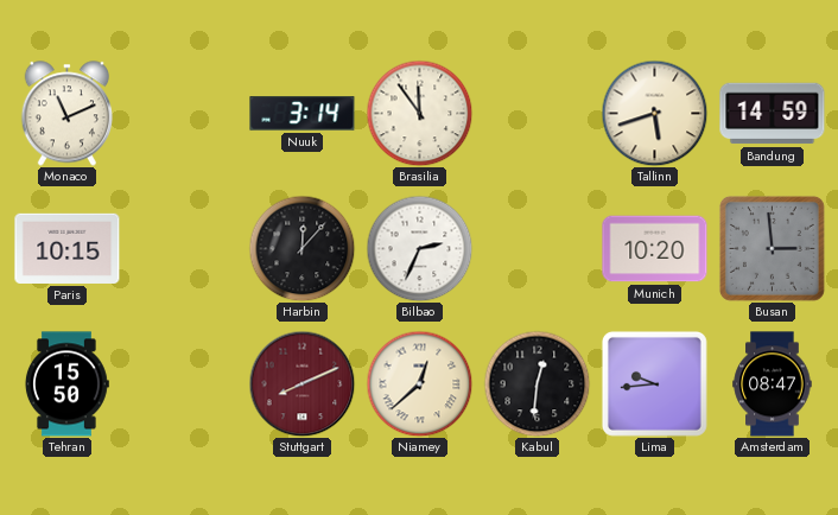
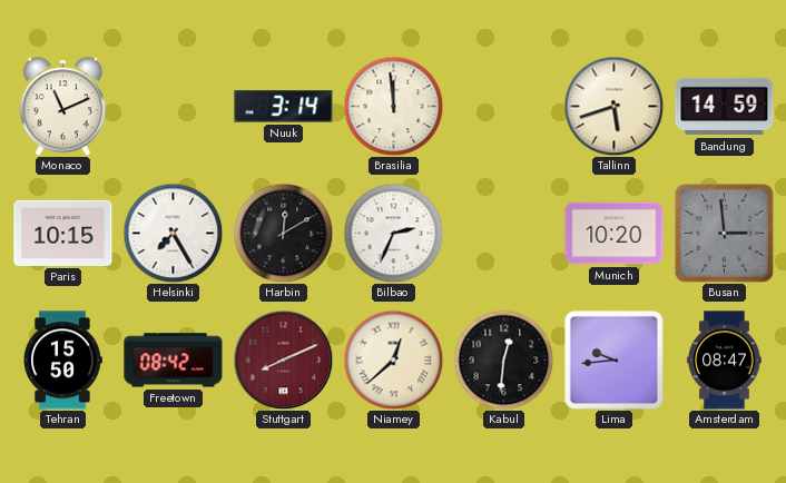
Brasilia: 11:54 -> 11:59 (393, 106)
Helsinki: none -> 7:25 (173, 233)
Harbin: 12:07 -> 12:10 (283, 233)
Freetown: none -> 08:42 (174, 361)
